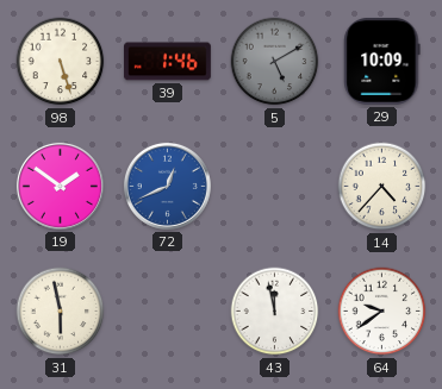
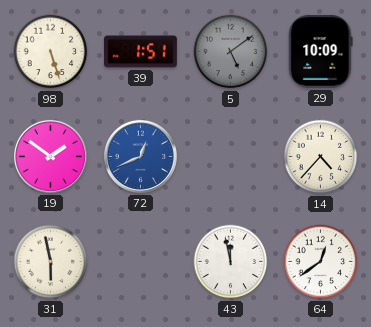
39: 1:46 -> 1:51 (141, 52)
5: 5:10 -> 5:09 (231, 52)
64: 9:39 -> 12:39 (321, 262)
